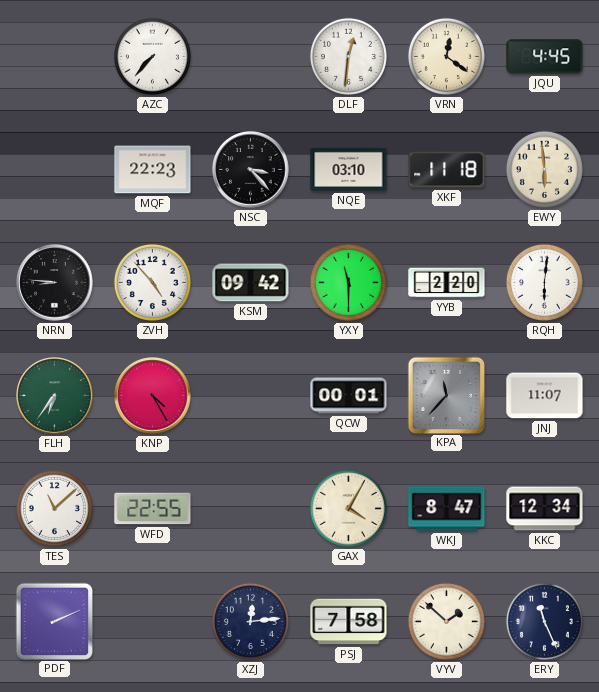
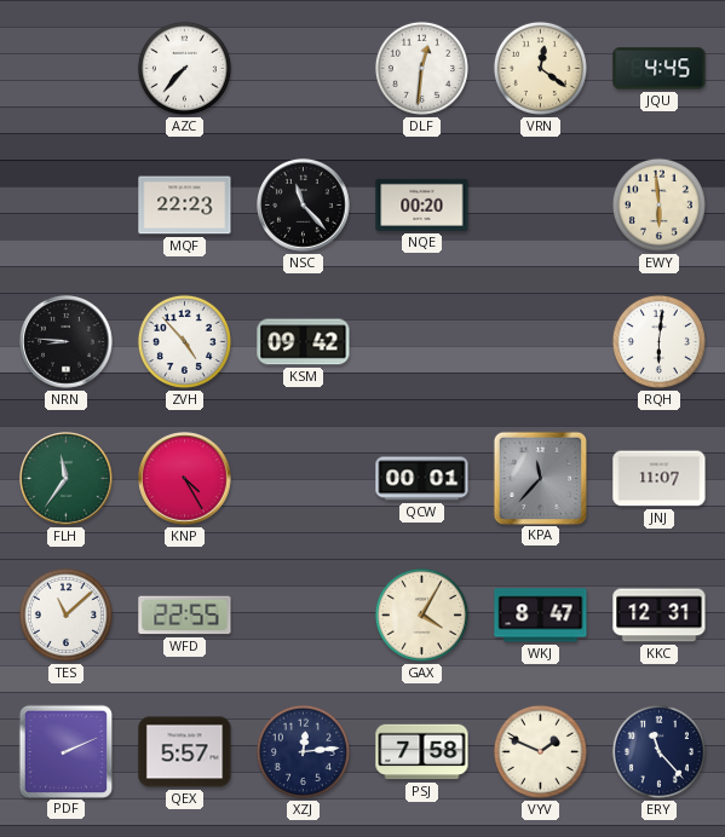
NSC: 3:23 -> 11:23 (304, 206)
NQE: 03:10 -> 00:20 (422, 204)
XKF: 11:18 -> none (447, 170)
YXY: 11:30 -> none (348, 282)
YYB: 2:20 -> none (447, 283)
FLH: 6:36 -> 11:36 (67, 479)
KKC: 12:34 -> 12:31 (660, 616)
QEX: none -> 5:57 (185, 752)
VYV: 1:52 -> 1:49 (540, 751)
ERY: 11:26 -> 11:23 (658, 751)
